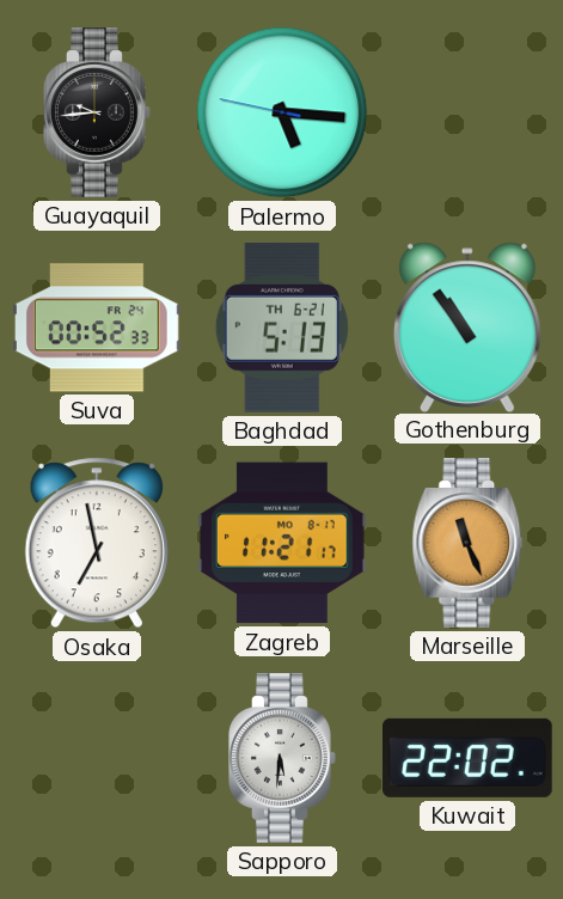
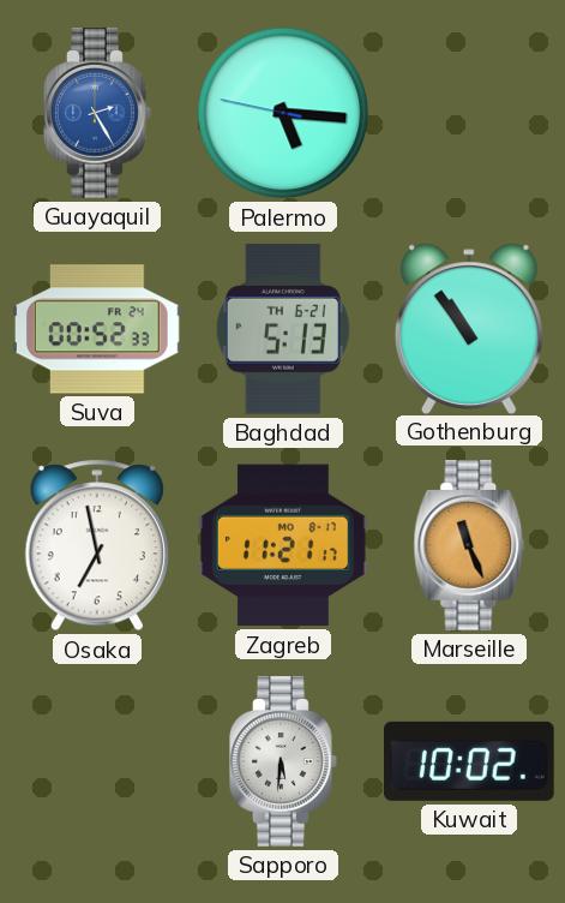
Guayaquil: 9:44 -> 2:25 (97, 113)
Guayaquil dial: black -> blue (97, 113)
Kuwait: 22:02 -> 10:02 (470, 761)
